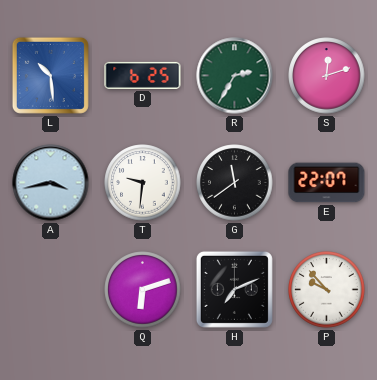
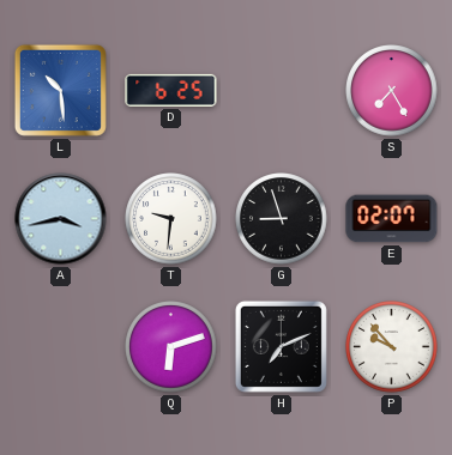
R: 2:35 -> none (235, 76)
S: 12:12 -> 7:25 (392, 91)
G: 11:39 -> 8:57 (282, 219)
E: 22:07 -> 02:07 (392, 219)
